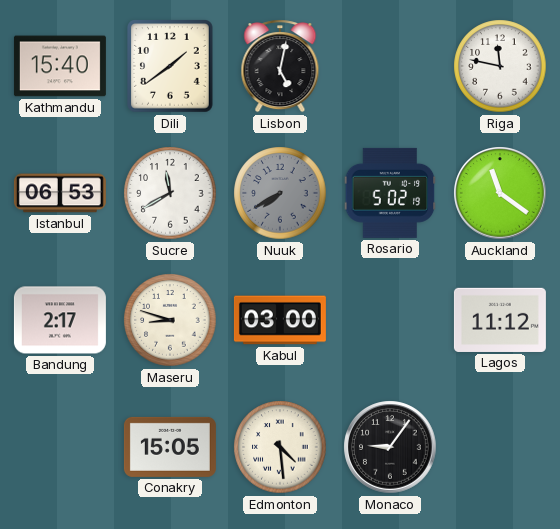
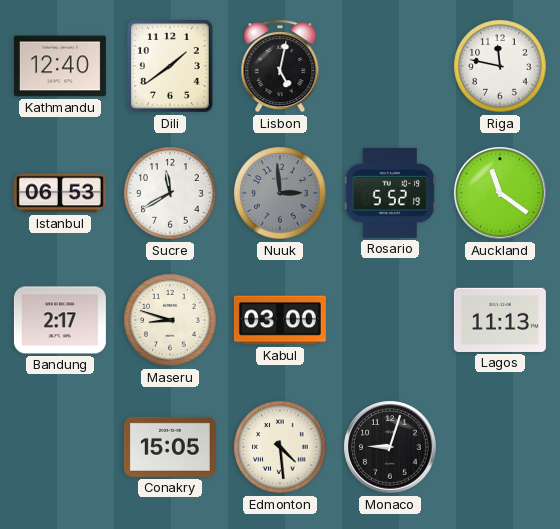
Kathmandu: 15:40 -> 12:40 (60, 66)
Nuuk: 7:40 -> 2:59 (280, 193)
Rosario: 5:02 -> 5:52 (390, 193)
Lagos: 11:12 -> 11:13 (500, 320)
Monaco: 9:06 -> 9:03 (390, 447)
